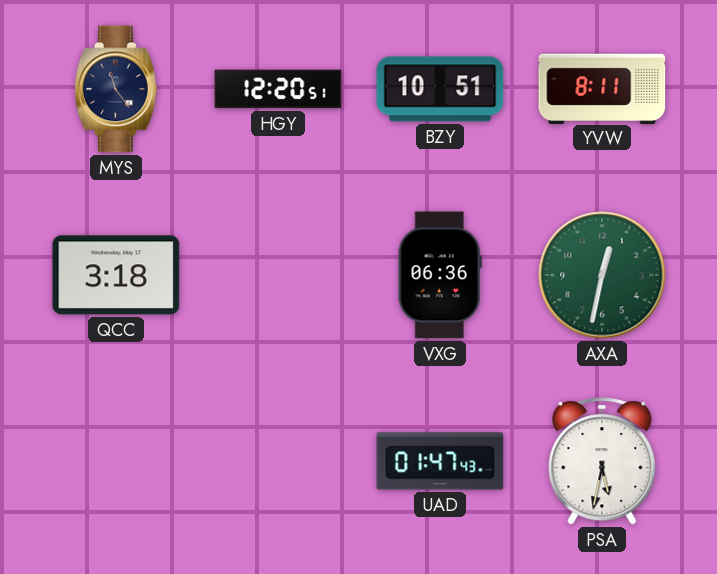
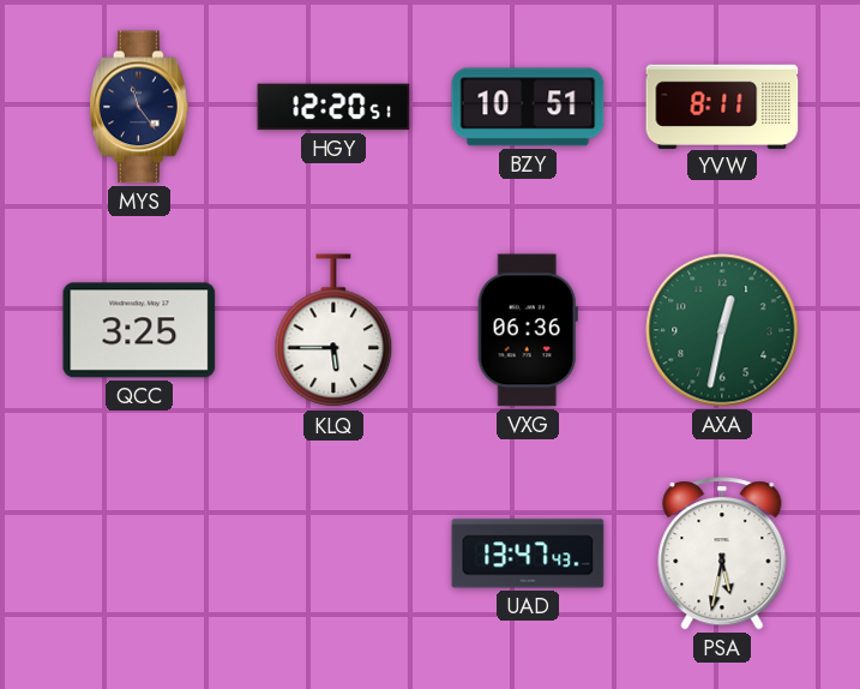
QCC: 3:18 -> 3:25 (139, 330)
KLQ: none -> 5:45 (333, 331)
UAD: 01:47 -> 13:47 (528, 553)
